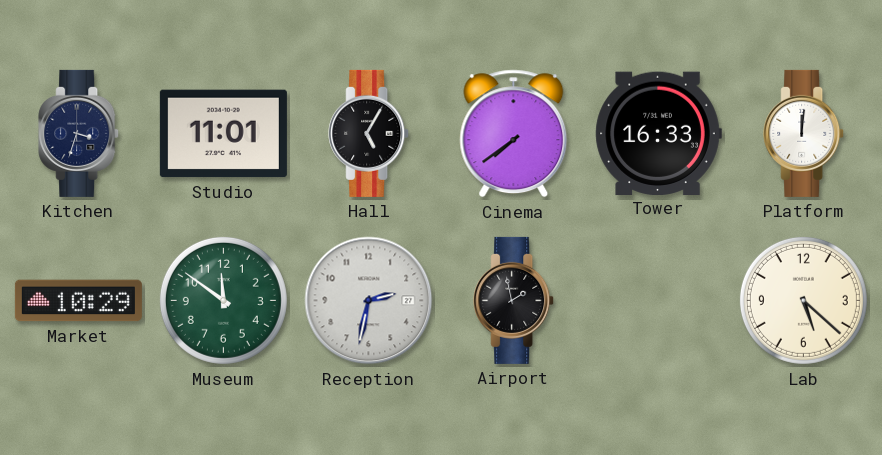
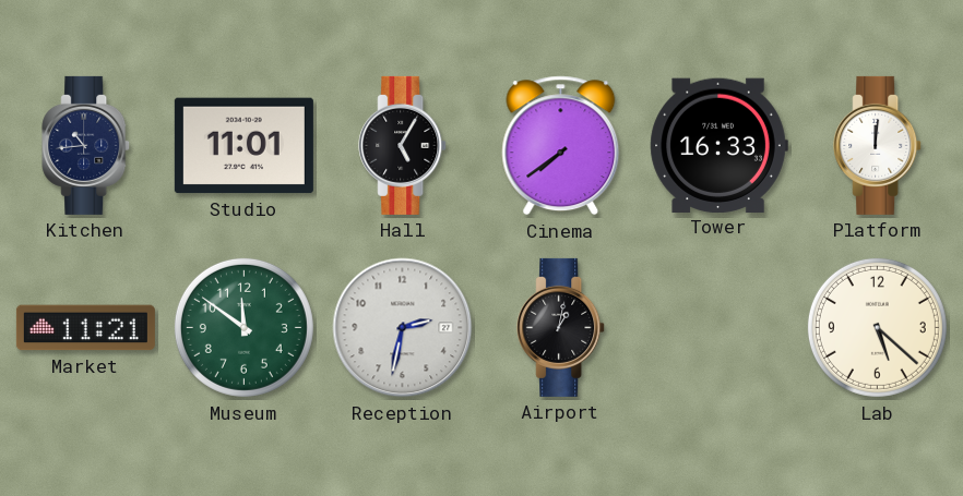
Kitchen: 3:33 -> 10:44 (86, 145)
Market: 10:29 -> 11:21 (85, 328)
Airport: 1:58 -> 1:02 (561, 327)
